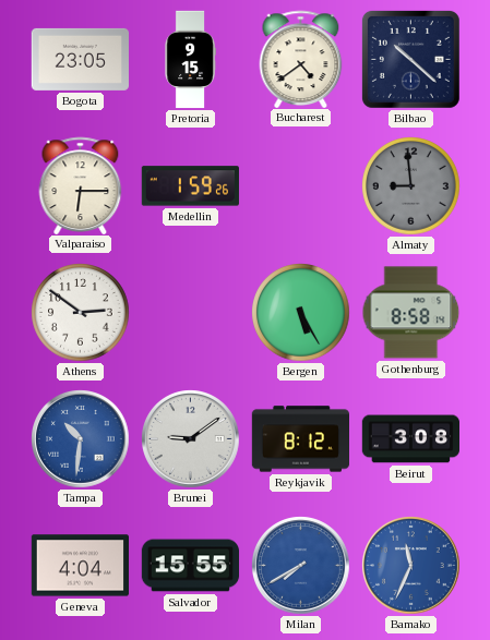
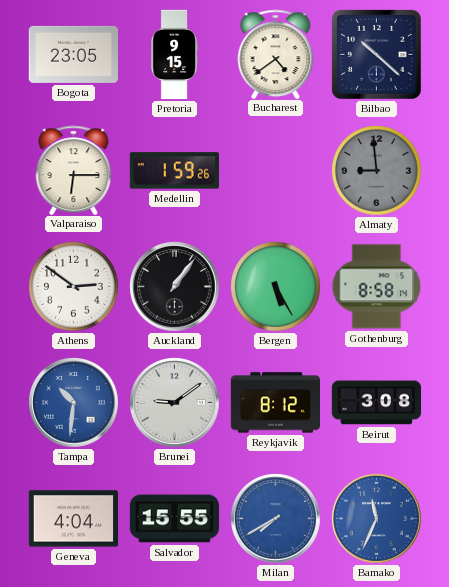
Auckland: none -> 1:06 (175, 287)
